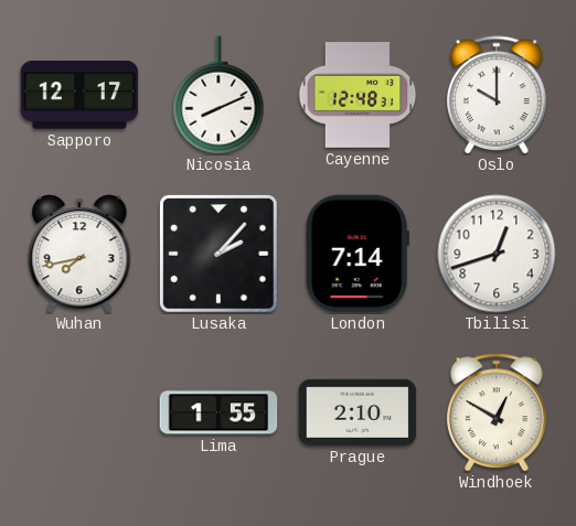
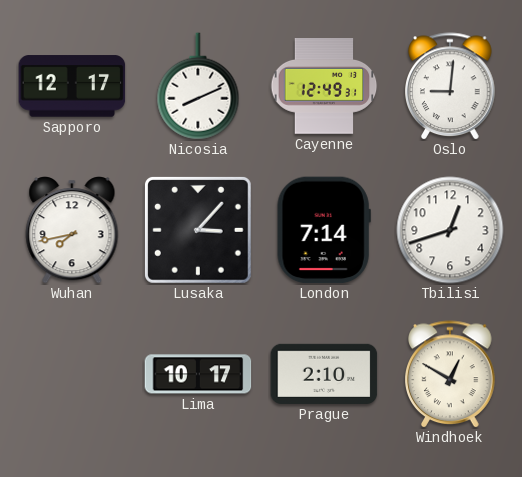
Cayenne: 12:48 -> 12:49 (324, 87)
Oslo: 10:00 -> 9:01 (450, 86)
Lusaka: 2:07 -> 3:07 (198, 230)
Lima: 1:55 -> 10:17 (198, 374)
